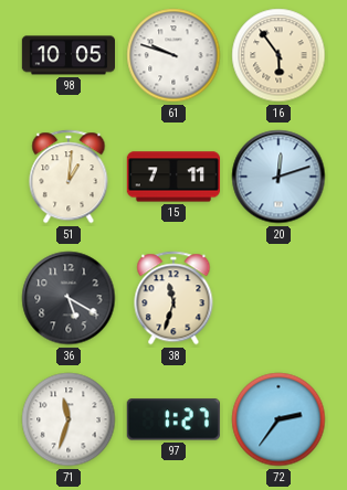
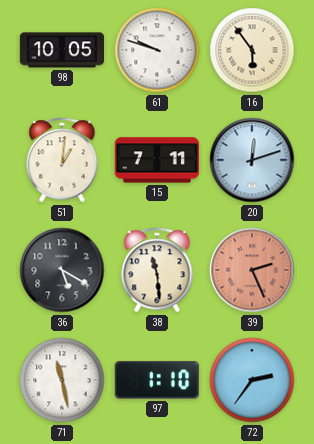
38: 11:33 -> 11:29 (157, 270)
39: none -> 2:26 (252, 270)
71: 11:33 -> 11:28 (62, 380)
97: 1:27 -> 1:10 (157, 380)
